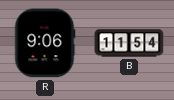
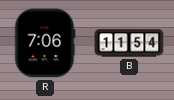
R: 9:06 -> 7:06 (45, 43)
